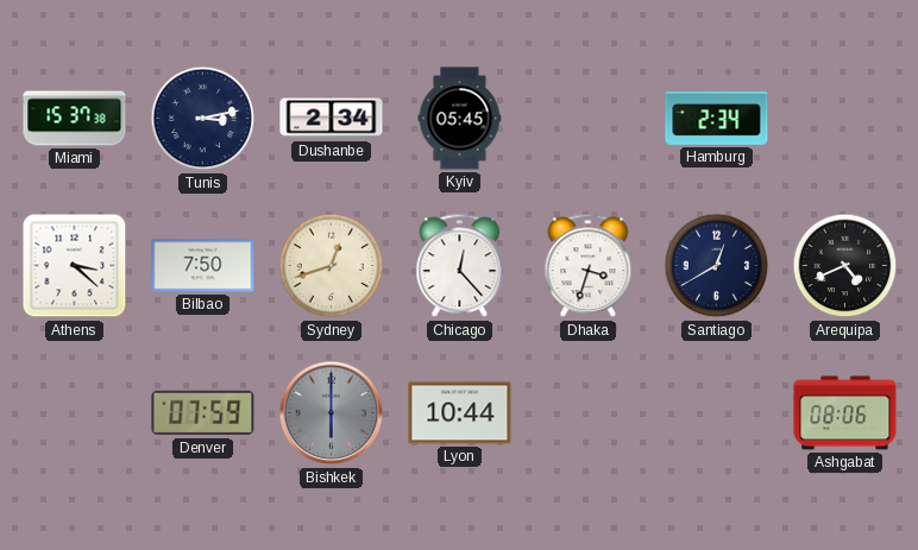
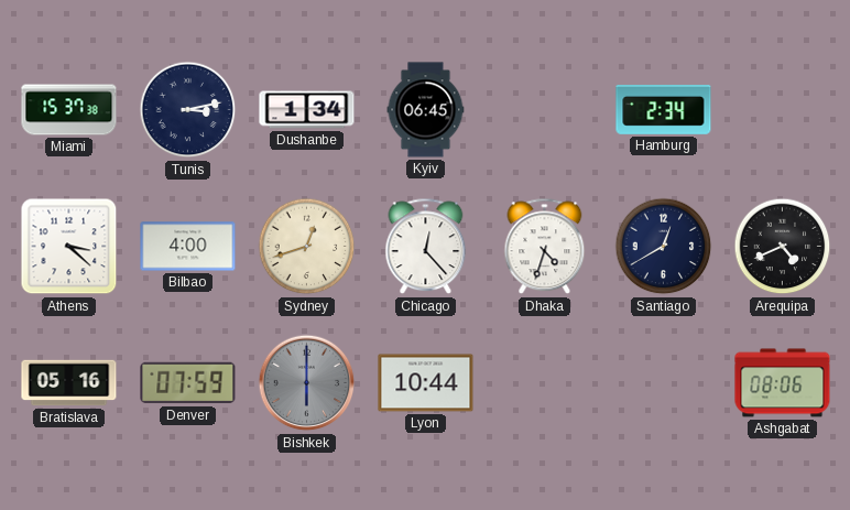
Dushanbe: 2:34 -> 1:34 (307, 110)
Kyiv: 05:45 -> 06:45 (426, 110)
Bilbao: 7:50 -> 4:00 (188, 247)
Dhaka: 3:33 -> 4:33 (545, 247)
Bratislava: none -> 05:16 (69, 383)
